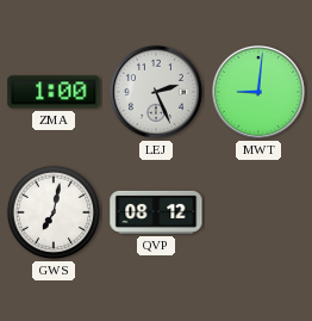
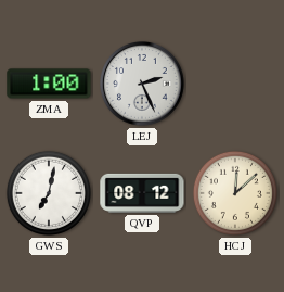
MWT: 9:01 -> none (260, 93)
HCJ: none -> 12:08 (235, 193)
